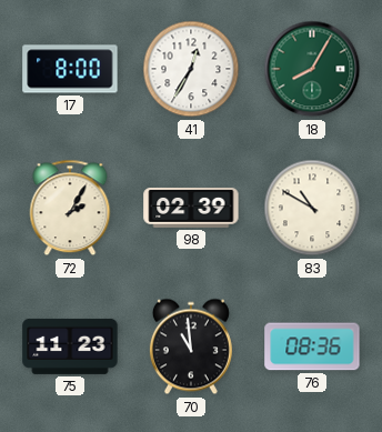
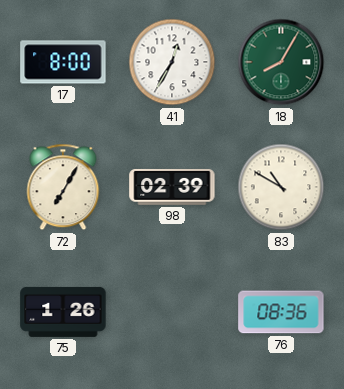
72: 2:05 -> 7:05 (63, 187)
75: 11:23 -> 1:26 (63, 312)
70: 10:59 -> none (191, 346)
